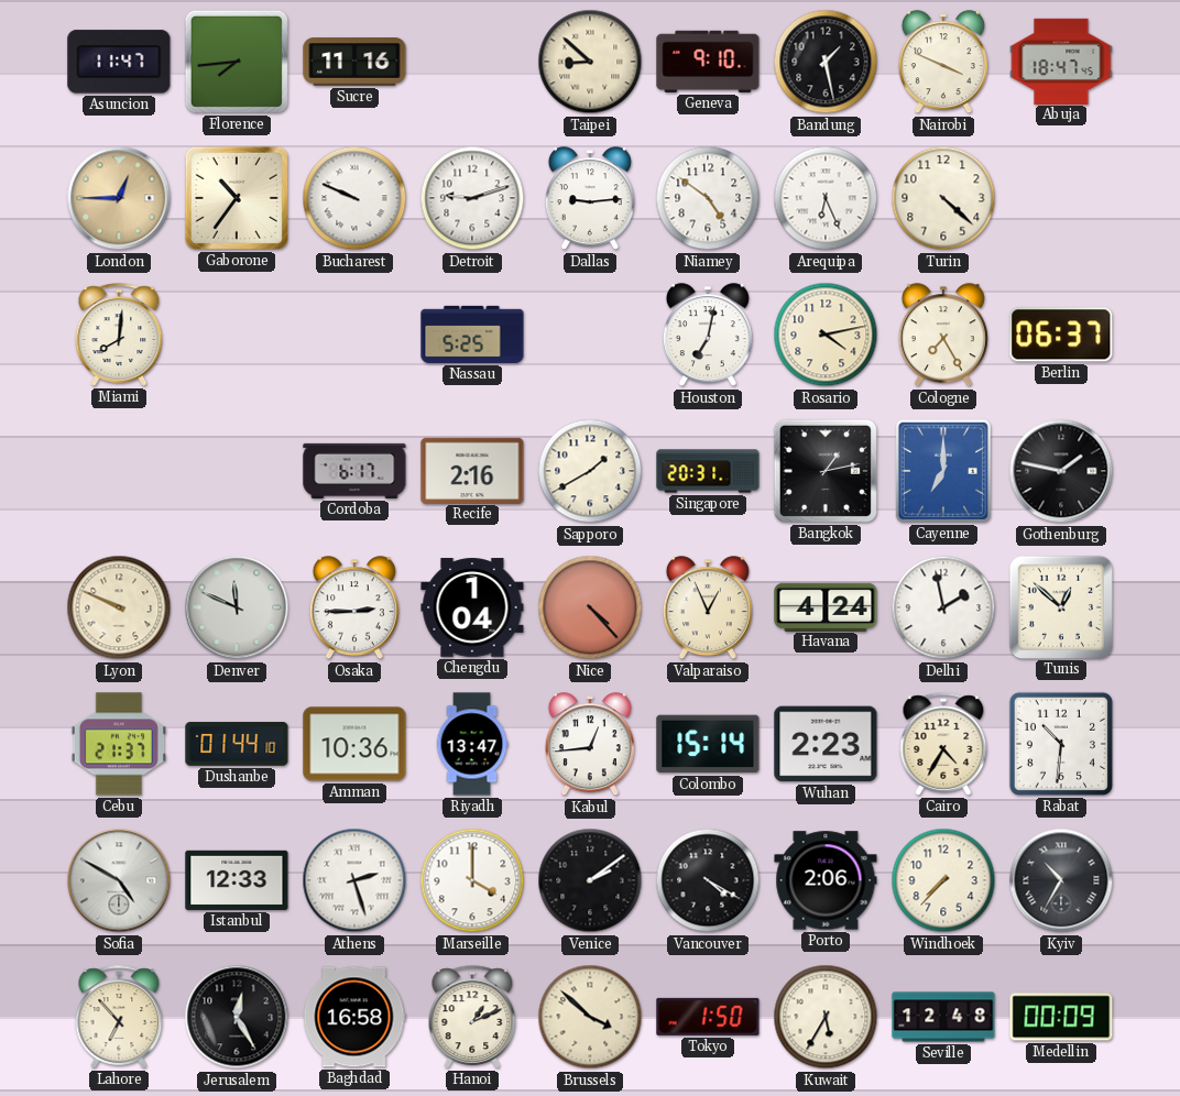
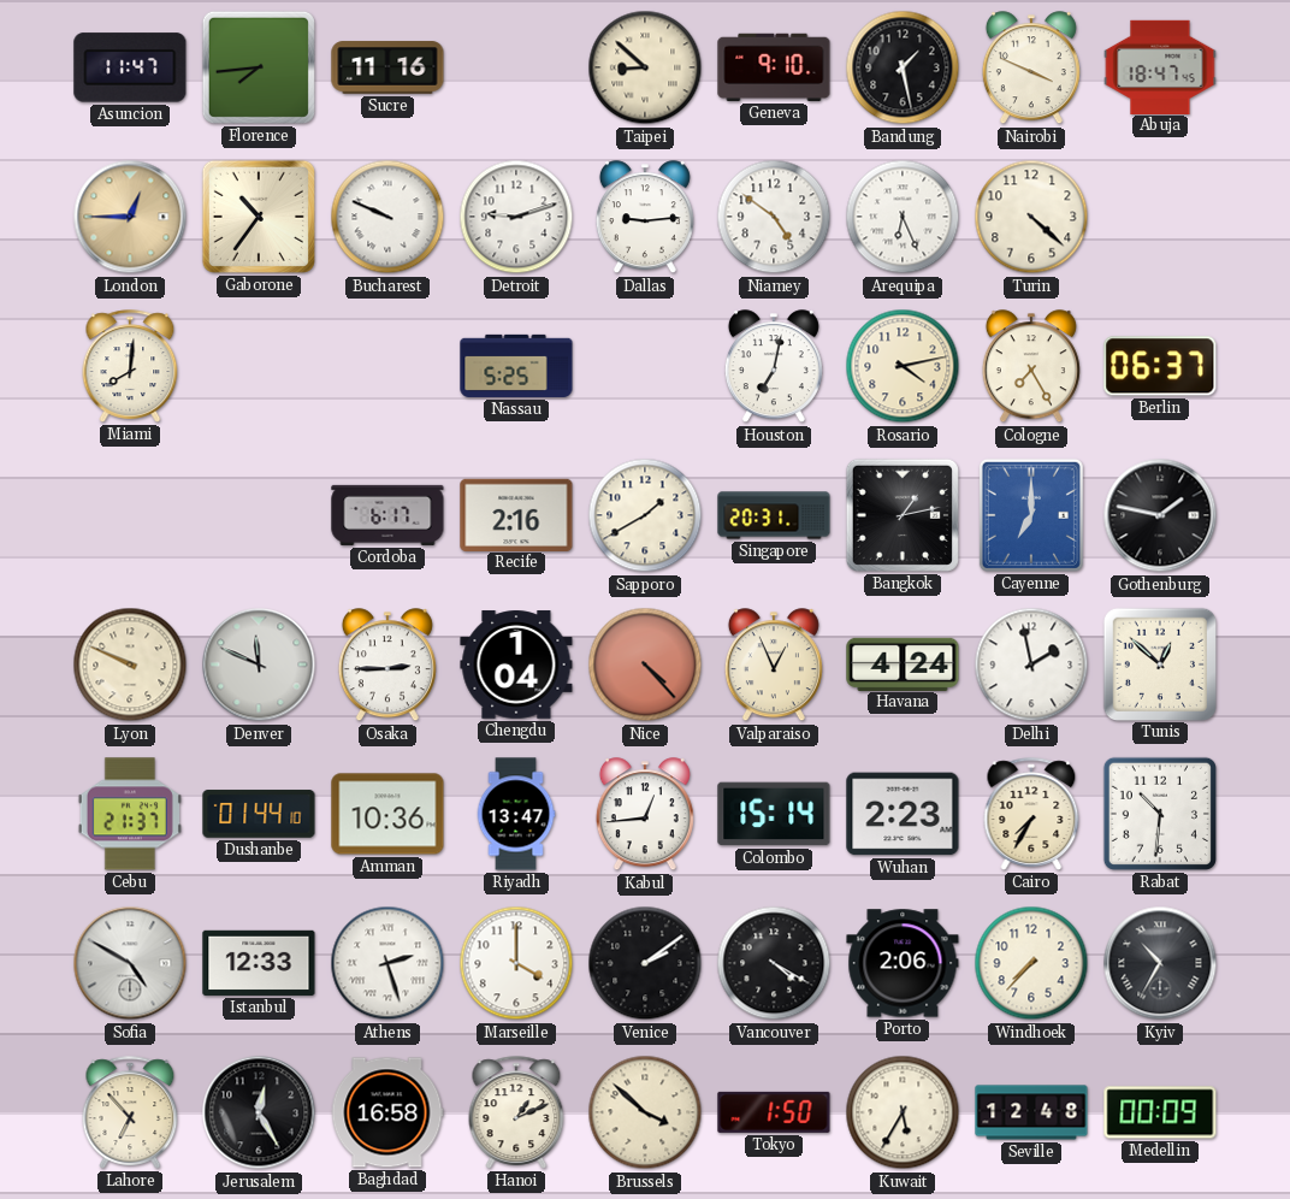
Cairo: 4:35 -> 7:35 (1031, 814)
